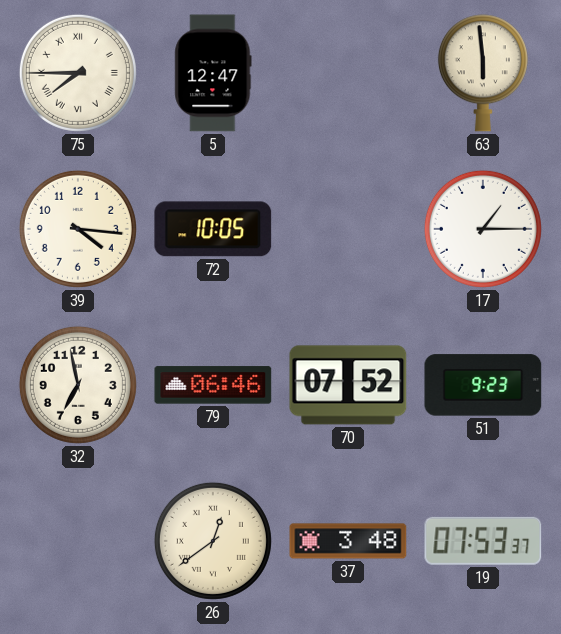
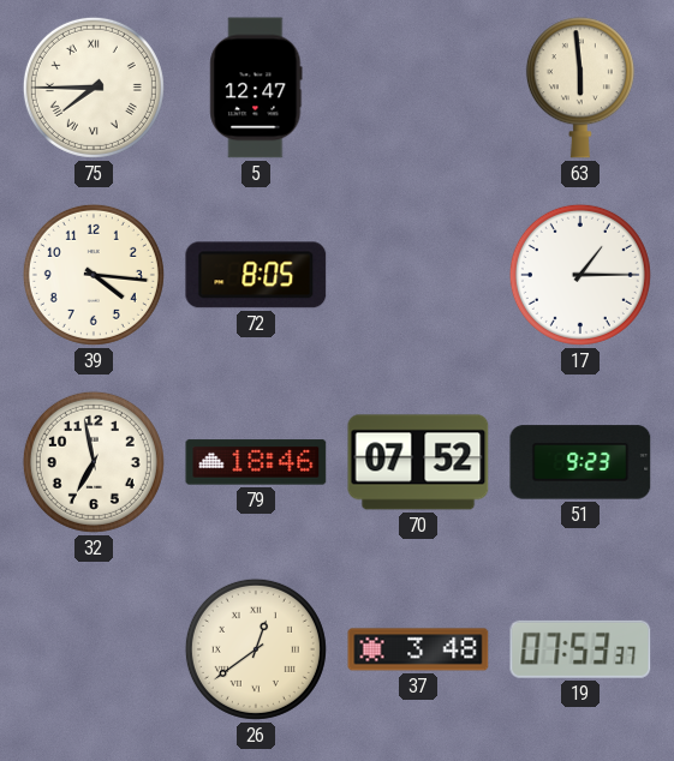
72: 10:05 -> 8:05 (256, 275)
79: 06:46 -> 18:46 (256, 462)
